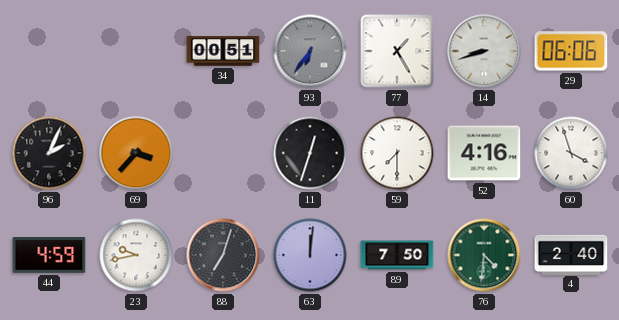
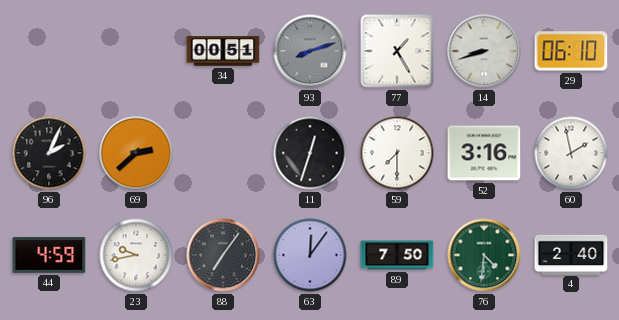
93: 6:36 -> 8:12 (310, 51)
29: 06:06 -> 06:10 (571, 51)
69: 3:37 -> 2:38 (136, 153)
52: 4:16 -> 3:16 (484, 153)
60: 3:57 -> 1:58 (571, 153)
88: 7:03 -> 7:06 (223, 255)
63: 12:01 -> 12:06 (310, 255)
